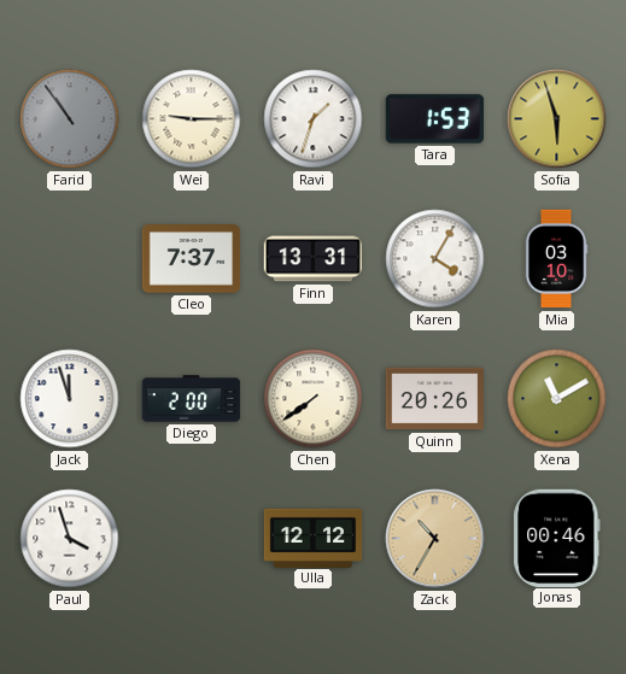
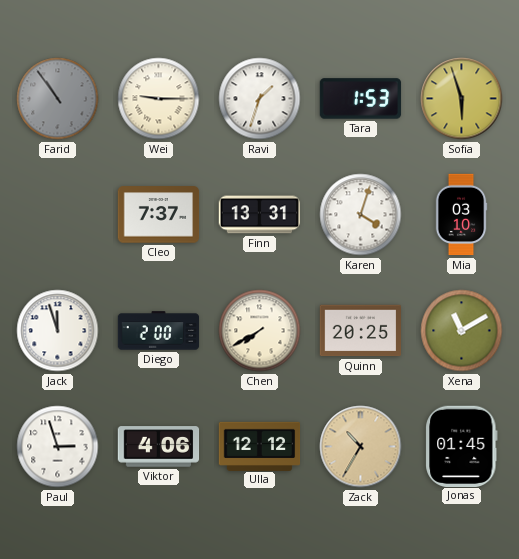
Karen: 4:05 -> 4:03 (361, 215)
Chen: 7:39 -> 7:40 (260, 331)
Quinn: 20:26 -> 20:25 (361, 331)
Paul: 3:57 -> 2:57 (58, 447)
Viktor: none -> 4:06 (159, 447)
Jonas: 00:46 -> 01:45 (462, 446)
